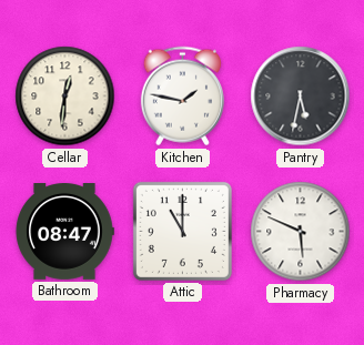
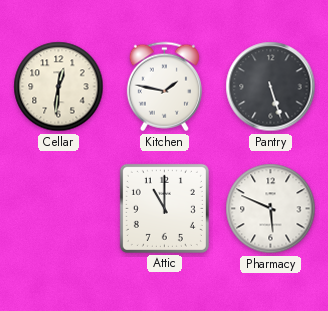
Pantry: 5:32 -> 5:27 (271, 87)
Bathroom: 08:47 -> none (64, 232)
